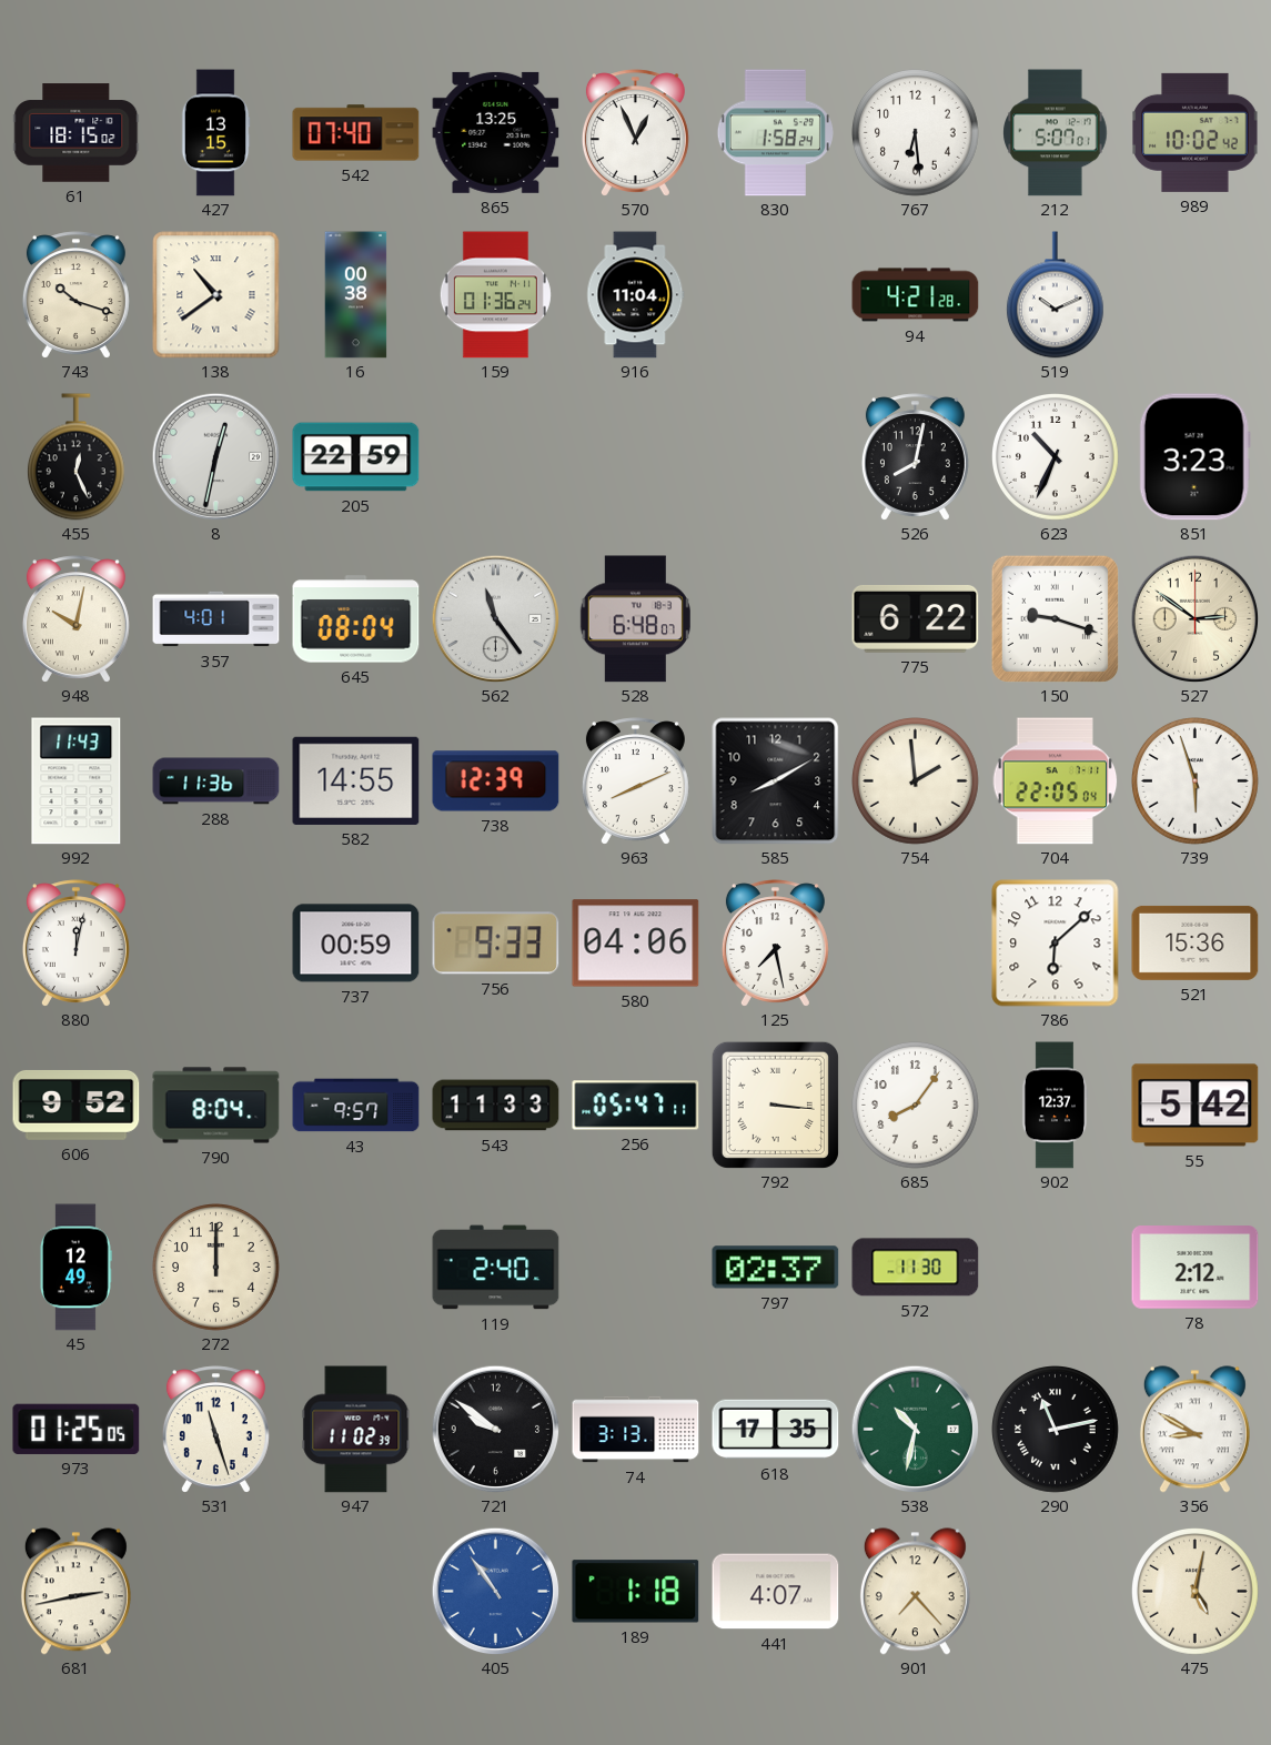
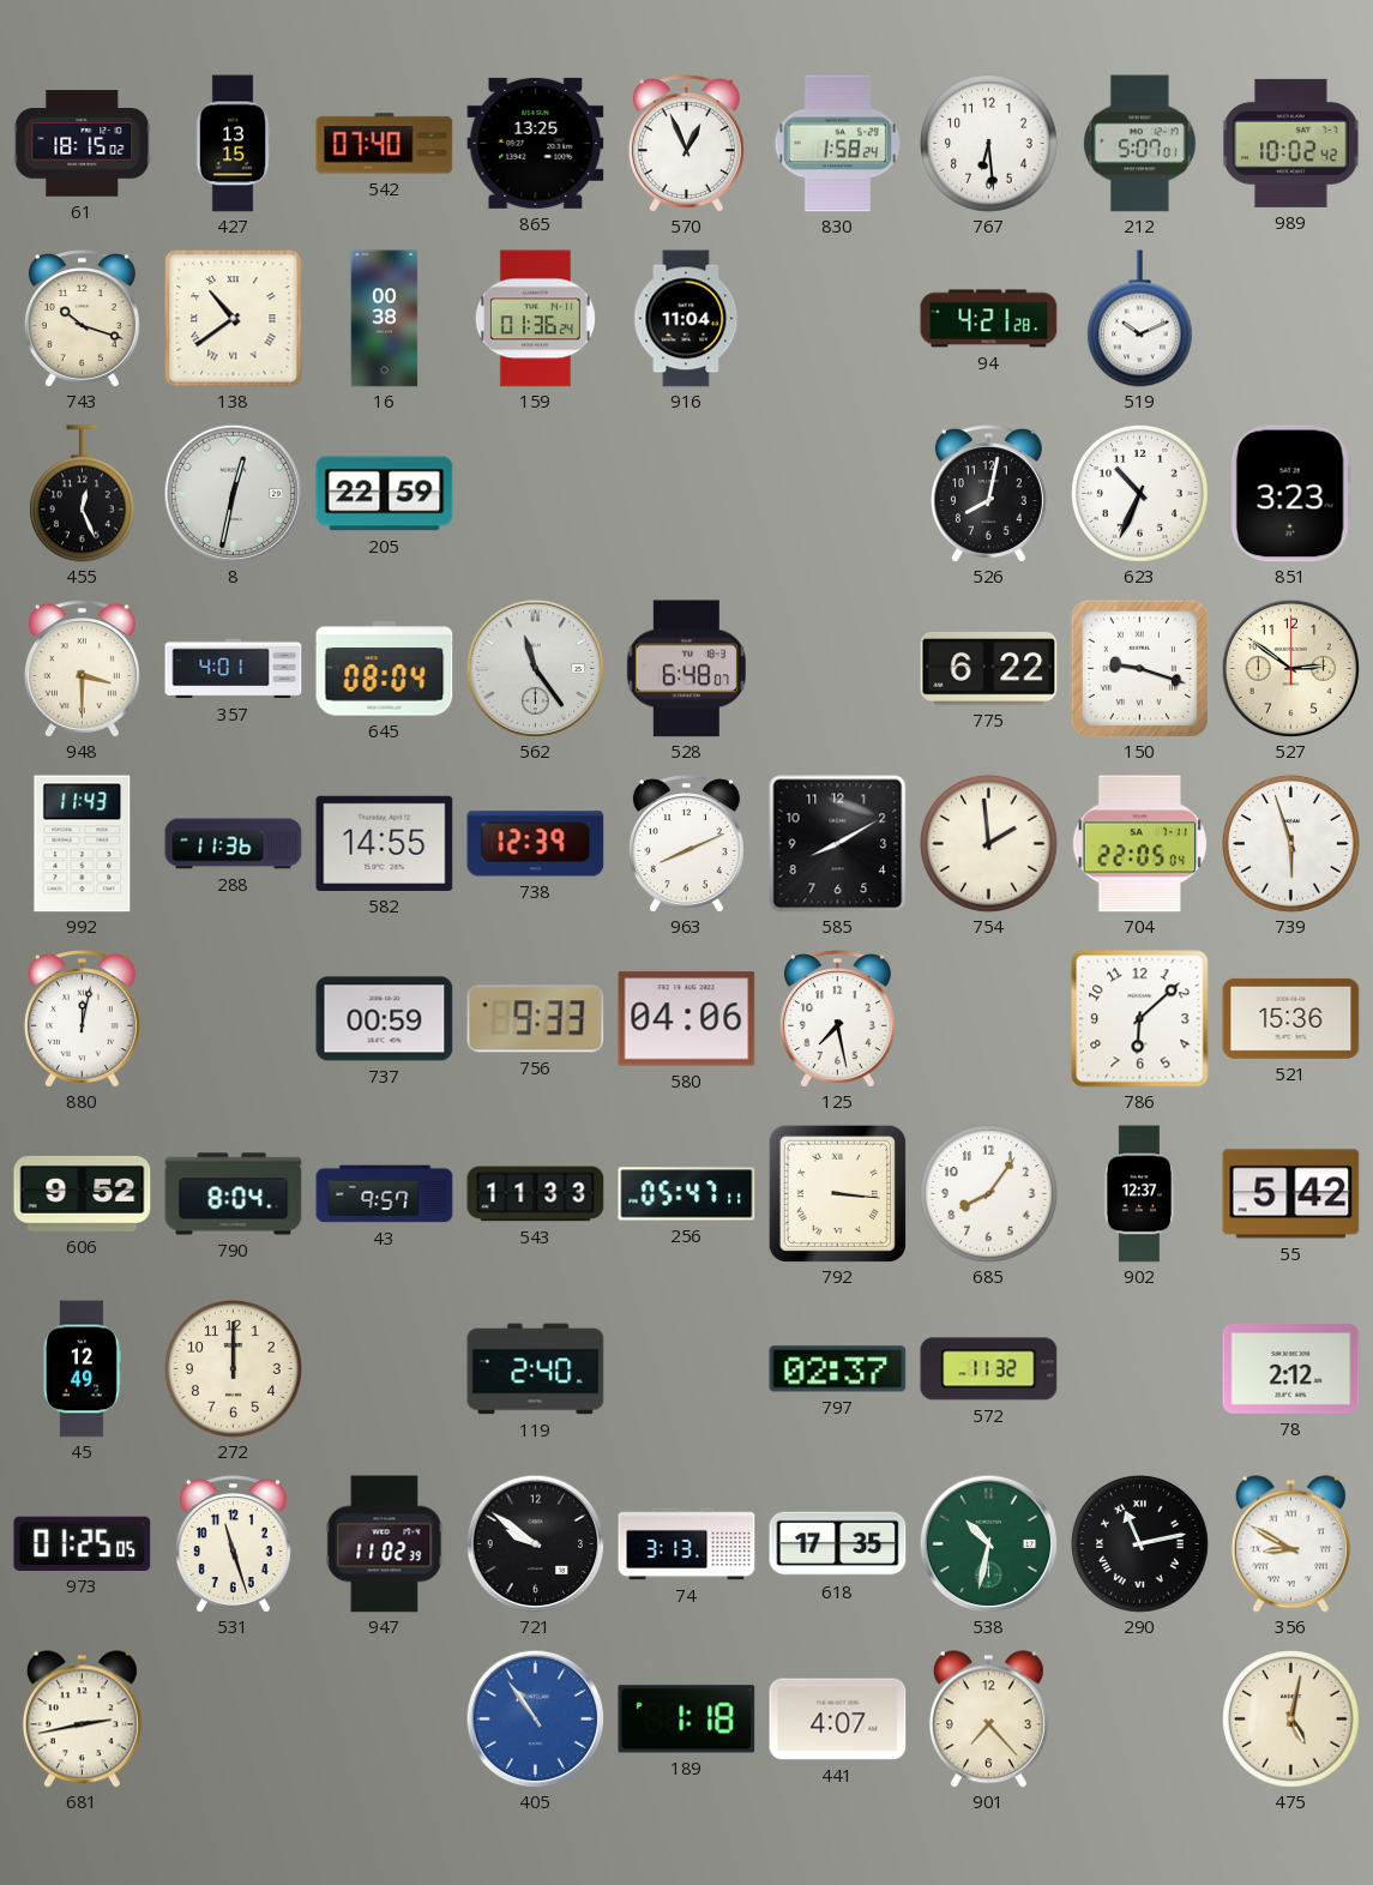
948: 10:02 -> 3:30 (82, 669)
572: 11:30 -> 11:32 (989, 1369)
